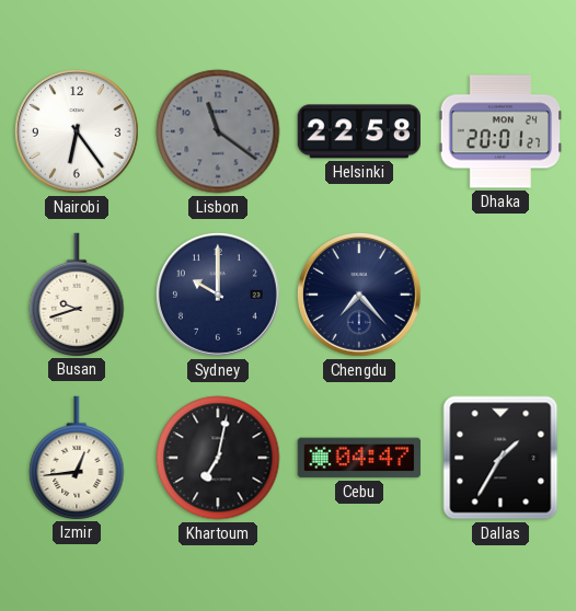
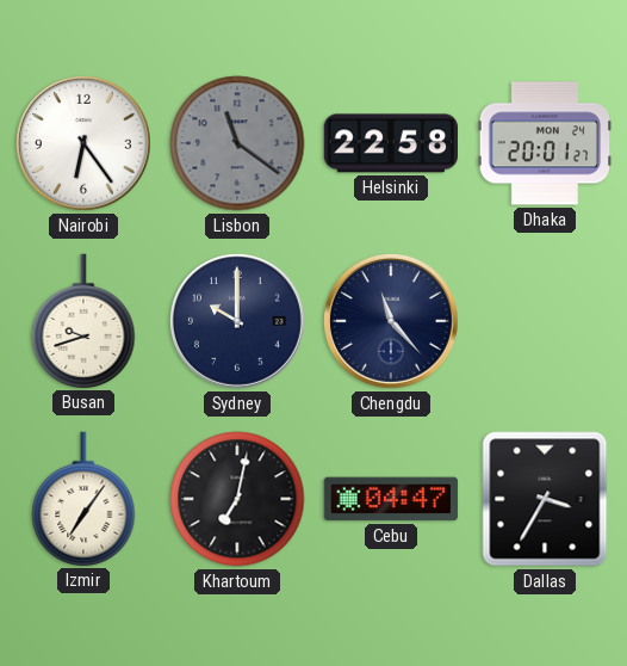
Chengdu: 7:23 -> 11:23 (391, 321)
Izmir: 12:44 -> 7:06 (83, 499)
Dallas: 1:35 -> 3:35 (545, 499)
